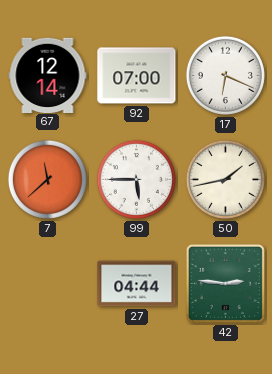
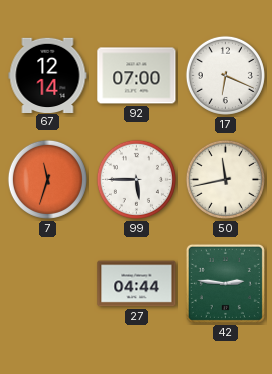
7: 11:38 -> 11:33 (47, 179)
50: 1:43 -> 11:43 (225, 179)
